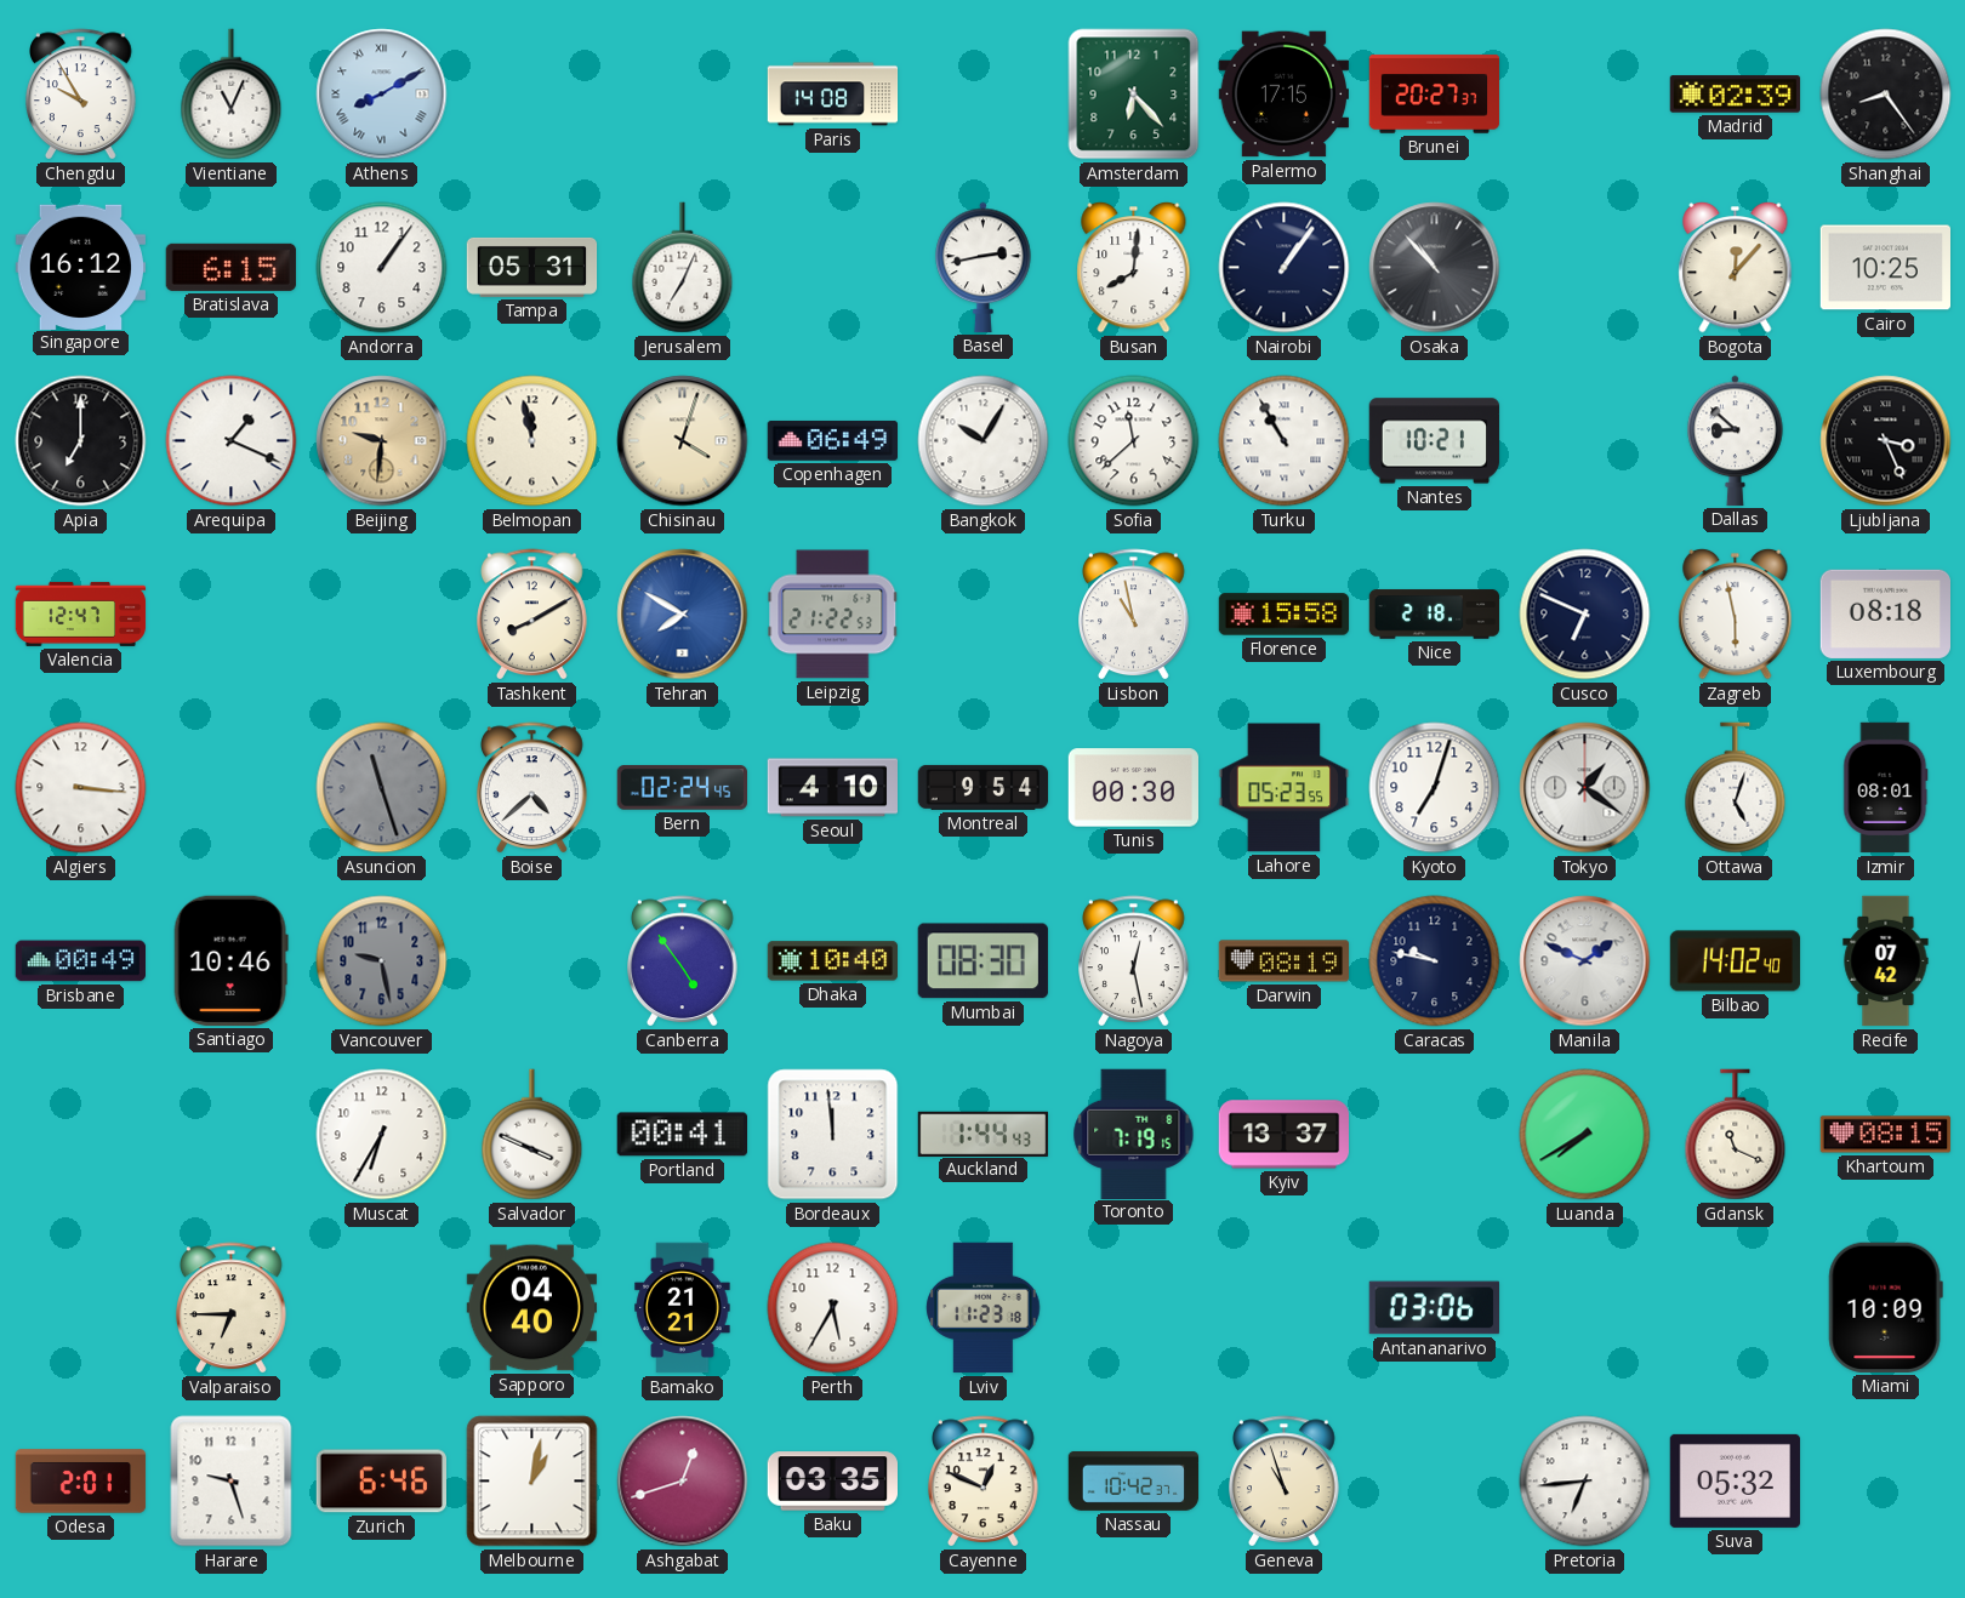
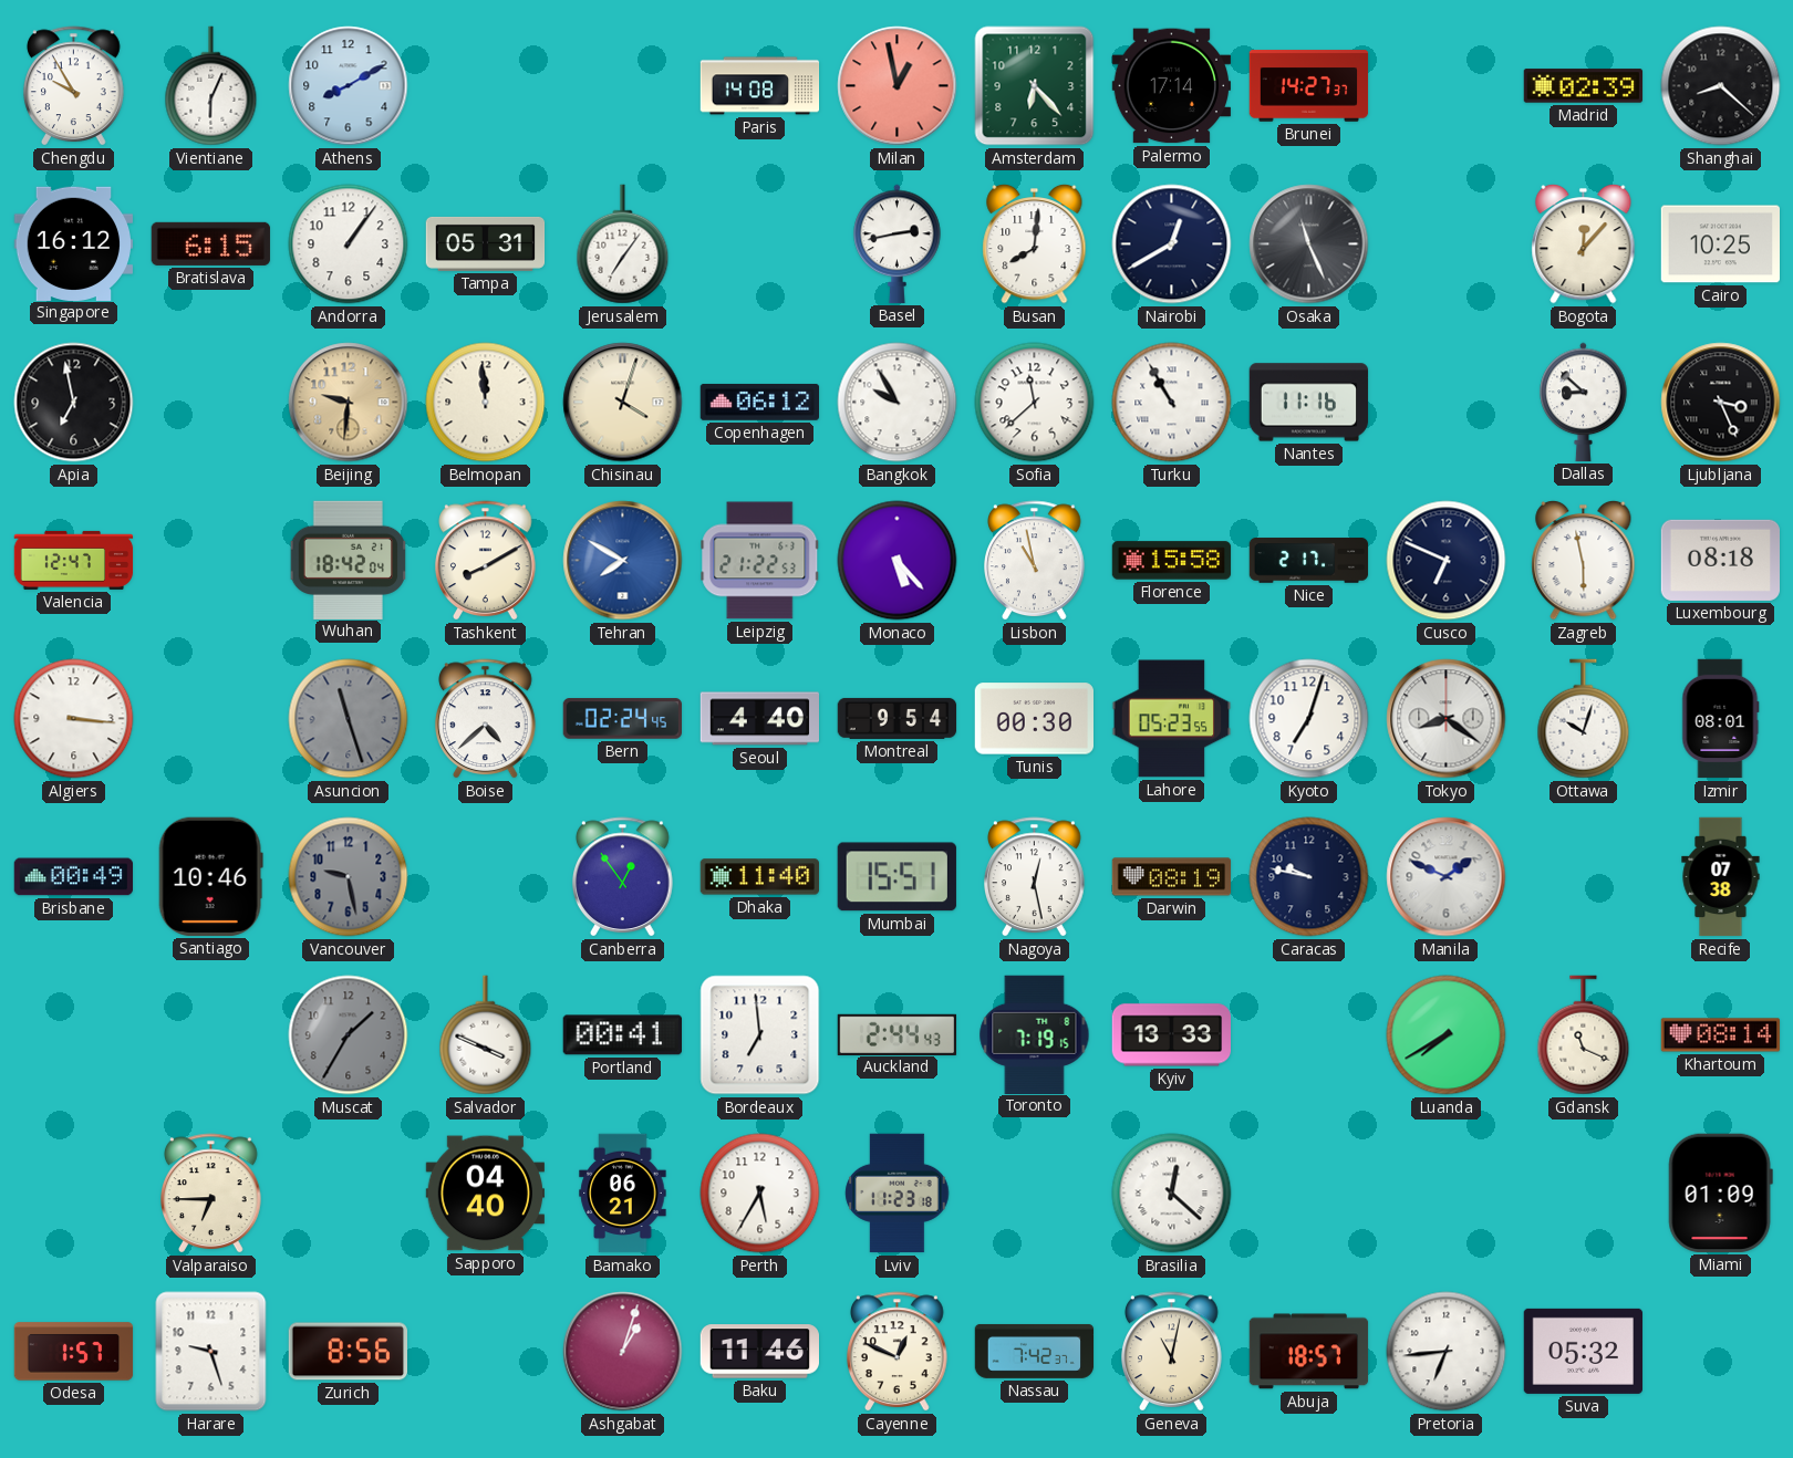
Vientiane: 11:04 -> 6:04 (211, 86)
Athens numerals: Roman -> Arabic (349, 86)
Milan: none -> 12:58 (898, 86)
Palermo: 17:15 -> 17:14 (1171, 86)
Brunei: 20:27 -> 14:27 (1309, 86)
Shanghai: 8:24 -> 8:22 (1721, 86)
Jerusalem: 7:04 -> 7:06 (623, 244)
Nairobi: 1:06 -> 12:40 (1172, 244)
Osaka: 10:53 -> 11:26 (1309, 244)
Apia: 7:00 -> 6:58 (74, 403)
Arequipa: 1:19 -> none (232, 441)
Belmopan: 11:58 -> 11:59 (486, 403)
Copenhagen: 06:49 -> 06:12 (759, 402)
Bangkok: 10:05 -> 9:55 (898, 403)
Nantes: 10:21 -> 11:16 (1309, 403)
Wuhan: none -> 18:42 (348, 560)
Monaco: none -> 5:23 (898, 561)
Nice: 2:18 -> 2:17 (1309, 561)
Seoul: 4:10 -> 4:40 (759, 719)
Tokyo: 1:21 -> 8:21 (1447, 719)
Ottawa: 5:03 -> 10:03 (1584, 719)
Canberra: 4:54 -> 12:54 (623, 877)
Dhaka: 10:40 -> 11:40 (759, 877)
Mumbai: 08:30 -> 15:51 (896, 877)
Bilbao: 14:02 -> none (1736, 961)
Recife: 07:42 -> 07:38 (1721, 877)
Muscat: 6:35 -> 1:35 (349, 1035)
Muscat dial: white -> grey (349, 1035)
Bordeaux: 11:59 -> 6:59 (760, 1035)
Auckland: 1:44 -> 2:44 (896, 1034)
Kyiv: 13:37 -> 13:33 (1171, 1035)
Khartoum: 08:15 -> 08:14 (1721, 1035)
Bamako: 21:21 -> 06:21 (623, 1194)
Brasilia: none -> 12:22 (1172, 1194)
Antananarivo: 03:06 -> none (1434, 1308)
Miami: 10:09 -> 01:09 (1720, 1193)
Odesa: 2:01 -> 1:57 (74, 1352)
Zurich: 6:46 -> 8:56 (348, 1352)
Melbourne: 1:02 -> none (532, 1482)
Ashgabat: 12:42 -> 1:03 (623, 1352)
Baku: 03:35 -> 11:46 (759, 1352)
Nassau: 10:42 -> 7:42 (1035, 1351)
Geneva: 10:57 -> 11:02 (1172, 1352)
Abuja: none -> 18:57 (1309, 1352)
